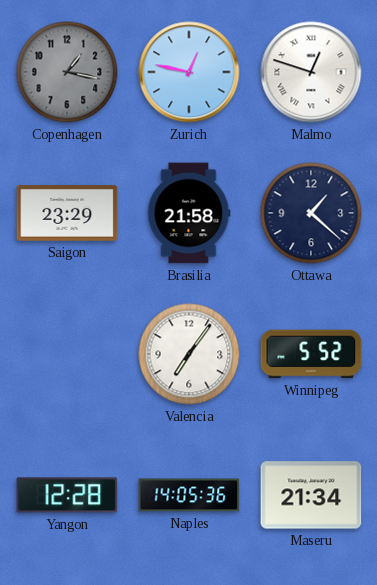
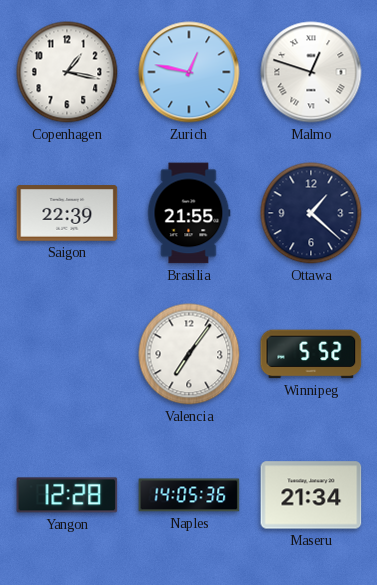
Copenhagen dial: grey -> white (67, 72)
Saigon: 23:29 -> 22:39 (67, 213)
Brasilia: 21:58 -> 21:55 (189, 213)
